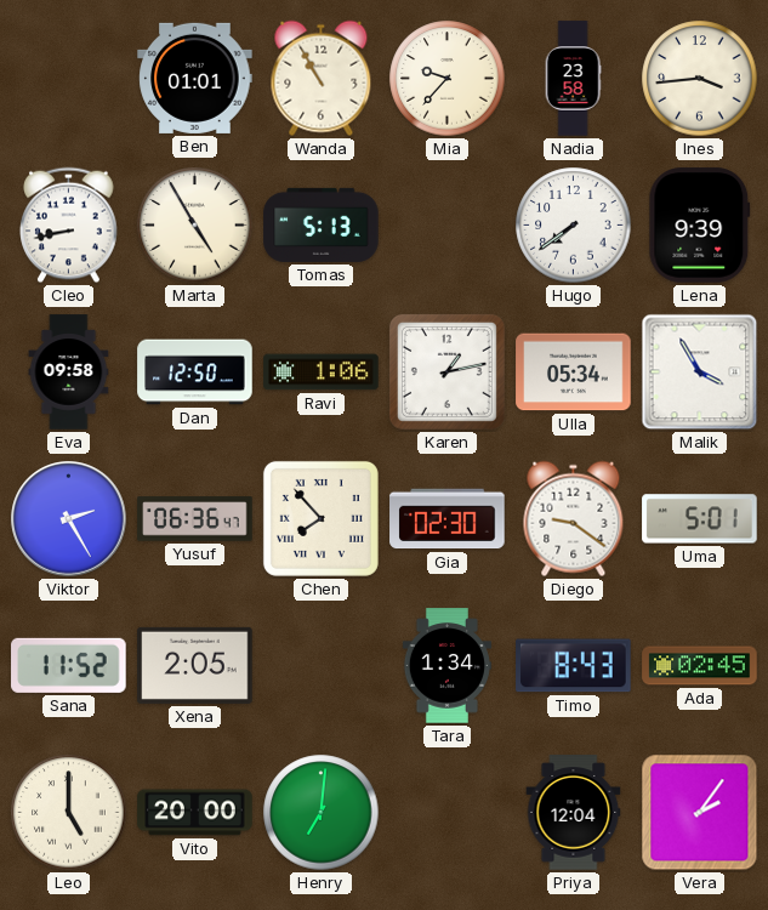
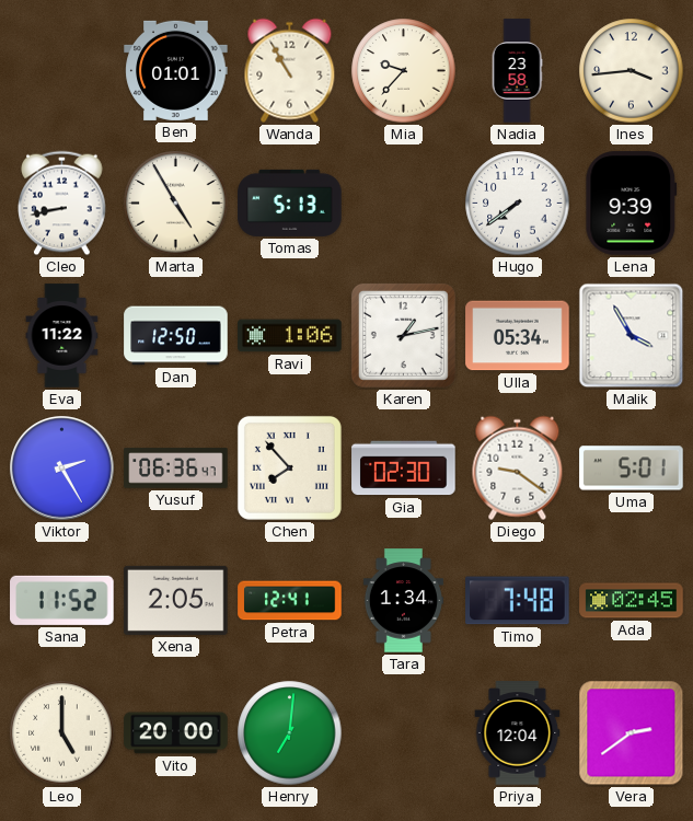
Eva: 09:58 -> 11:22 (62, 336)
Petra: none -> 12:41 (290, 601)
Timo: 8:43 -> 7:48 (518, 601)
Vera: 2:06 -> 2:39 (632, 733)
